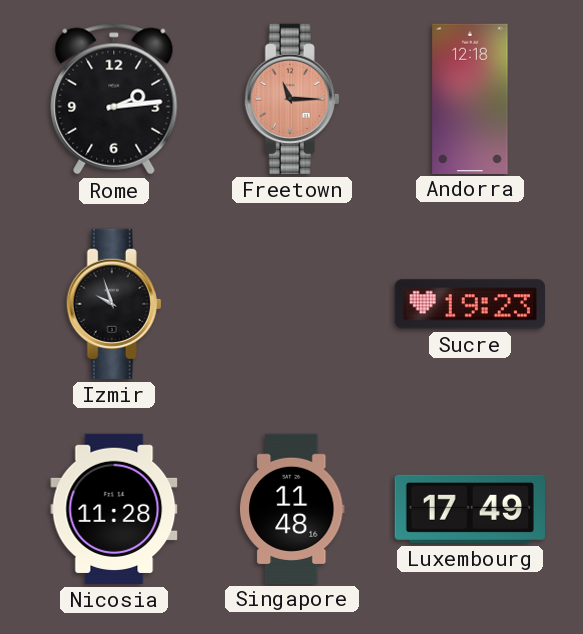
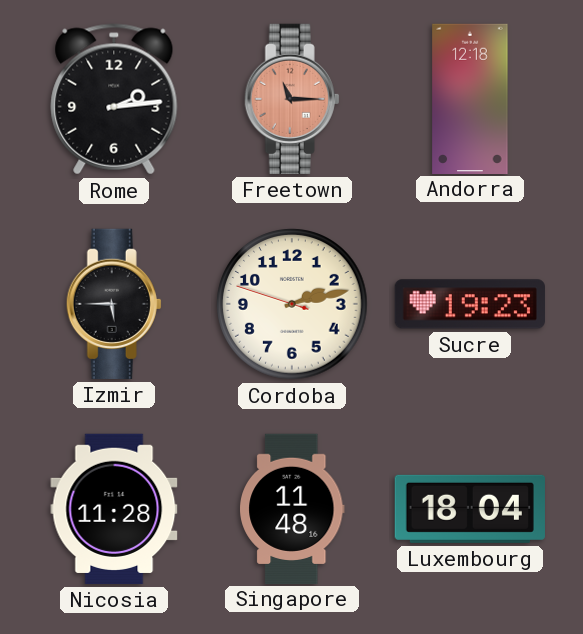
Izmir: 9:57 -> 5:45 (114, 304)
Cordoba: none -> 2:12 (292, 304)
Luxembourg: 17:49 -> 18:04 (470, 509)
